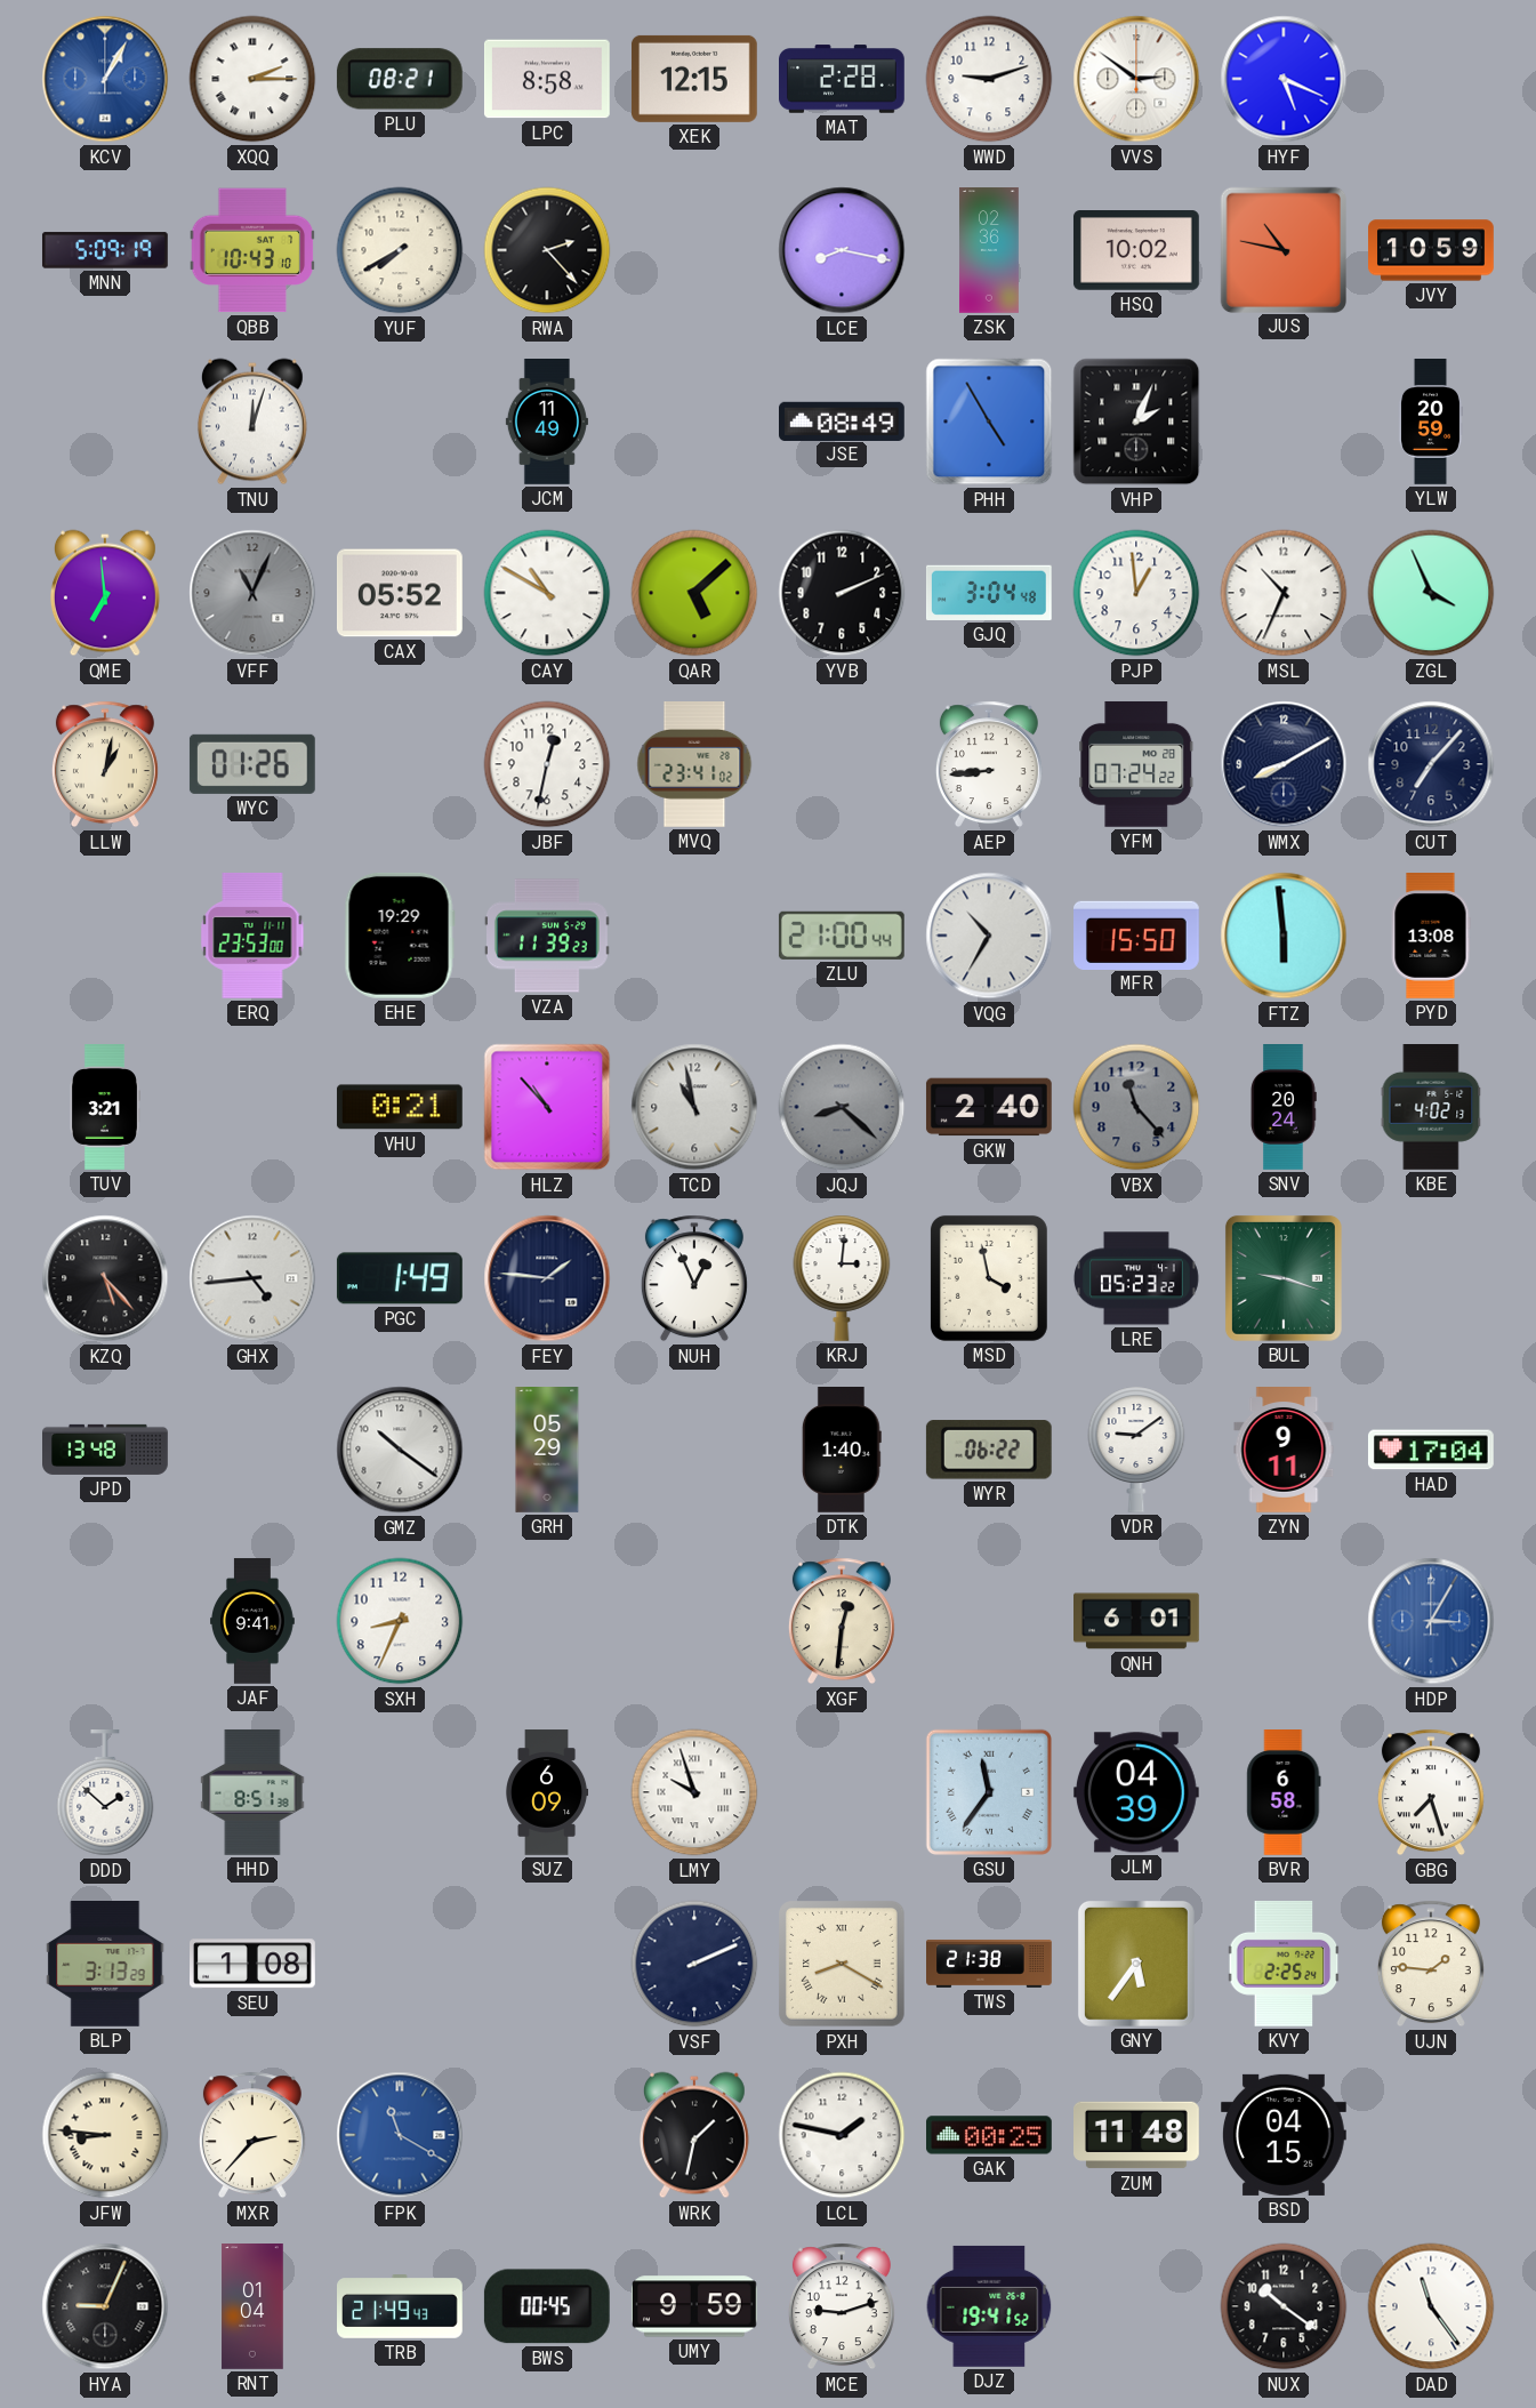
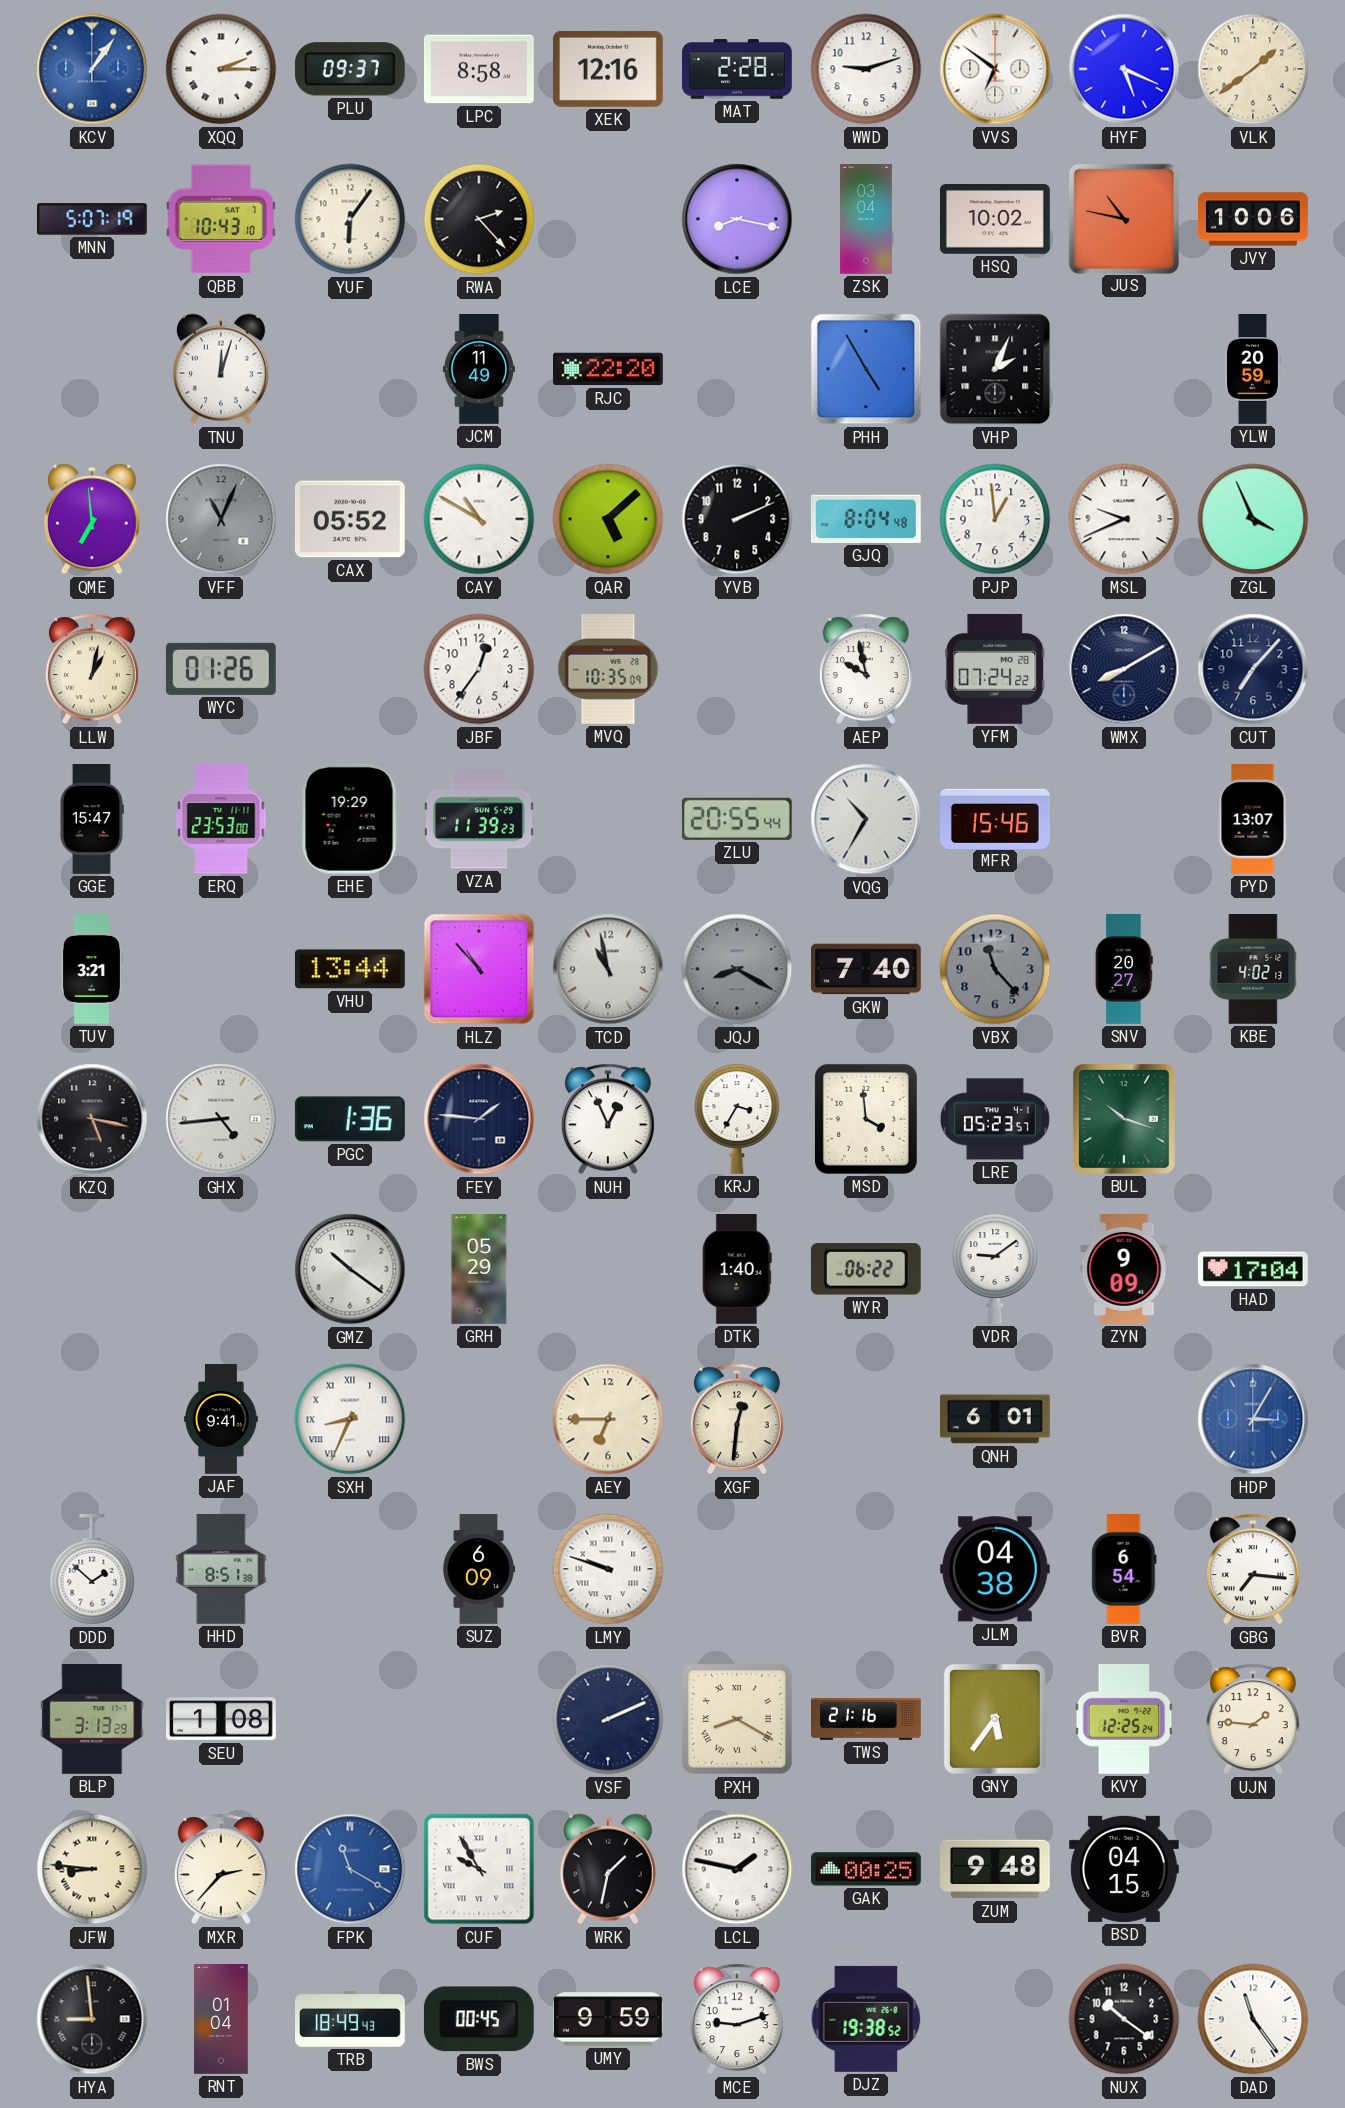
KCV: 1:05 -> 1:06 (92, 69)
PLU: 08:21 -> 09:37 (350, 69)
XEK: 12:15 -> 12:16 (608, 69)
VVS: 2:51 -> 6:51 (995, 69)
VLK: none -> 1:39 (1253, 69)
MNN: 5:09 -> 5:07 (92, 219)
YUF: 7:40 -> 6:06 (350, 219)
ZSK: 02:36 -> 03:04 (866, 219)
JVY: 10:59 -> 10:06 (1254, 219)
RJC: none -> 22:20 (609, 369)
JSE: 08:49 -> none (843, 420)
GJQ: 3:04 -> 8:04 (866, 519)
MSL: 10:34 -> 9:41 (1124, 519)
JBF: 12:32 -> 12:36 (479, 669)
MVQ: 23:41 -> 10:35 (608, 670)
AEP: 8:44 -> 9:58 (866, 669)
GGE: none -> 15:47 (91, 820)
ZLU: 21:00 -> 20:55 (737, 819)
MFR: 15:50 -> 15:46 (996, 818)
FTZ: 5:59 -> none (1284, 936)
PYD: 13:08 -> 13:07 (1253, 820)
VHU: 0:21 -> 13:44 (350, 969)
JQJ: 8:22 -> 8:20 (737, 969)
GKW: 2:40 -> 7:40 (866, 969)
SNV: 20:24 -> 20:27 (1124, 970)
KZQ: 5:23 -> 5:17 (92, 1119)
PGC: 1:49 -> 1:36 (350, 1119)
KRJ: 3:01 -> 3:35 (737, 1119)
MSD: 3:58 -> 3:59 (866, 1119)
LRE: 05:23:22 -> 05:23:57 (995, 1119)
BUL: 9:18 -> 10:18 (1124, 1119)
JPD: 13:48 -> none (105, 1450)
ZYN: 9:11 -> 9:09 (1124, 1270)
SXH numerals: Arabic -> Roman (350, 1419)
AEY: none -> 6:45 (608, 1419)
LMY: 9:57 -> 9:48 (608, 1569)
GSU: 11:36 -> none (989, 1792)
JLM: 04:39 -> 04:38 (995, 1569)
BVR: 6:58 -> 6:54 (1124, 1570)
GBG: 7:27 -> 7:16 (1253, 1569)
TWS: 21:38 -> 21:16 (867, 1719)
KVY: 2:25 -> 12:25 (1124, 1720)
CUF: none -> 9:55 (479, 1869)
ZUM: 11:48 -> 9:48 (996, 1869)
HYA: 9:04 -> 8:59 (92, 2019)
TRB: 21:49 -> 18:49 (351, 2020)
DJZ: 19:41 -> 19:38 (866, 2019)
